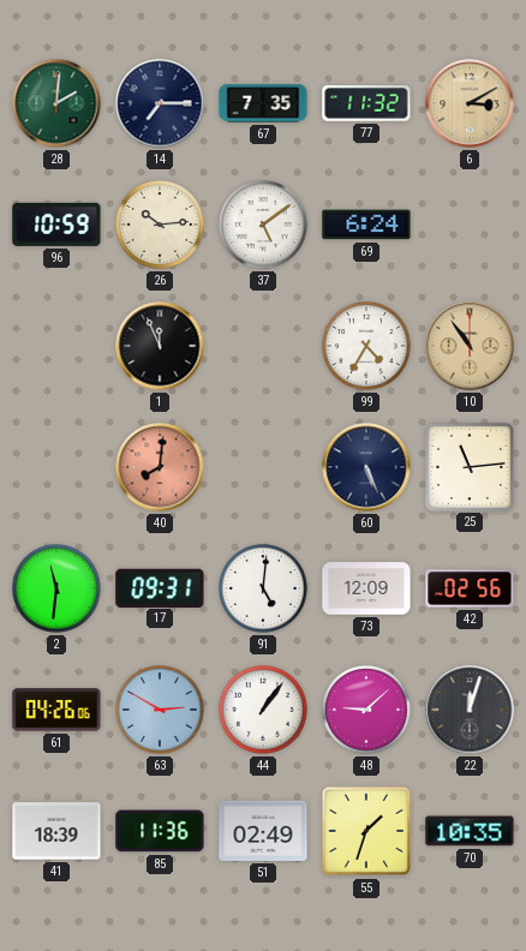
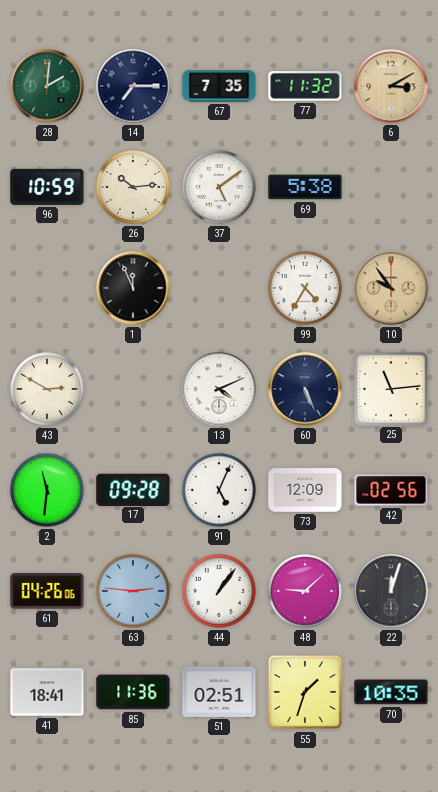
69: 6:24 -> 5:38 (305, 187)
10: 10:54 -> 9:54 (391, 288)
43: none -> 2:50 (48, 390)
40: 8:01 -> none (160, 467)
13: none -> 4:11 (219, 389)
17: 09:31 -> 09:28 (133, 489)
91: 5:01 -> 5:04 (220, 491)
63: 2:50 -> 2:46 (134, 592)
41: 18:39 -> 18:41 (47, 692)
51: 02:49 -> 02:51 (219, 692)
